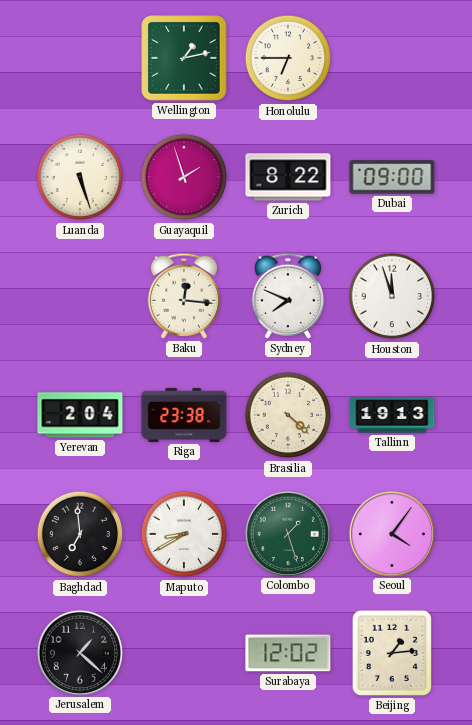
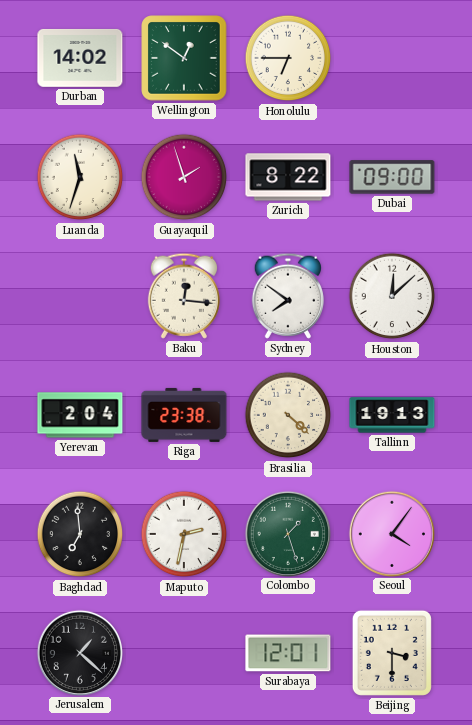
Durban: none -> 14:02 (80, 58)
Wellington: 1:13 -> 12:51 (184, 58)
Luanda: 5:27 -> 11:33 (80, 177)
Sydney: 7:49 -> 7:51 (288, 296)
Houston: 11:57 -> 12:08 (392, 296)
Maputo: 8:40 -> 2:32 (184, 534)
Surabaya: 12:02 -> 12:01 (288, 653)
Beijing: 1:14 -> 3:30 (392, 653)
